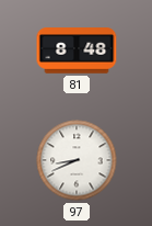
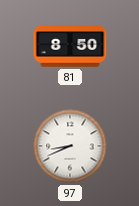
81: 8:48 -> 8:50 (70, 46)
